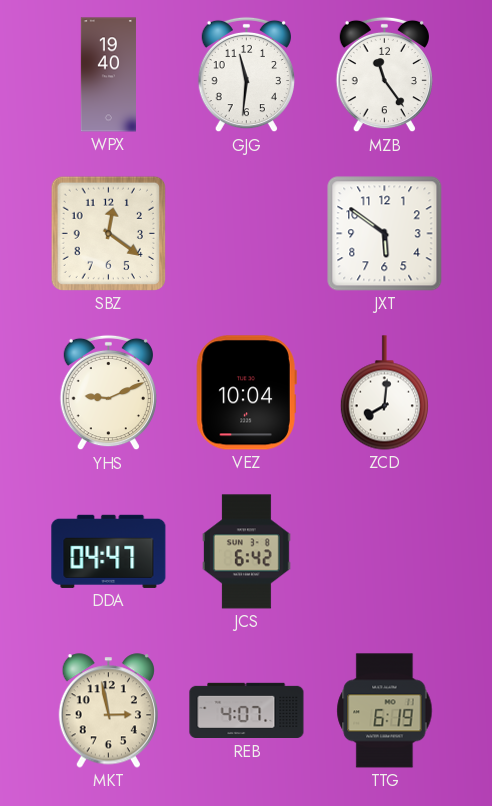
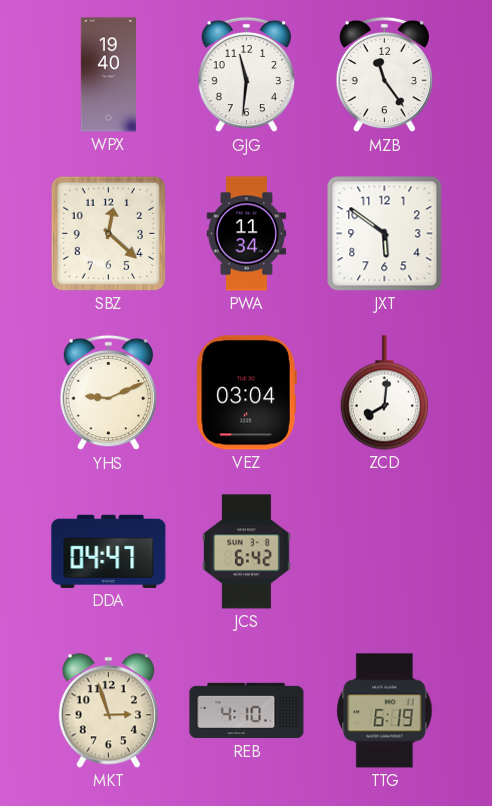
SBZ: 12:21 -> 12:22 (108, 233)
PWA: none -> 11:34 (246, 234)
VEZ: 10:04 -> 03:04 (246, 393)
MKT: 2:58 -> 2:57 (108, 711)
REB: 4:07 -> 4:10 (247, 711)
